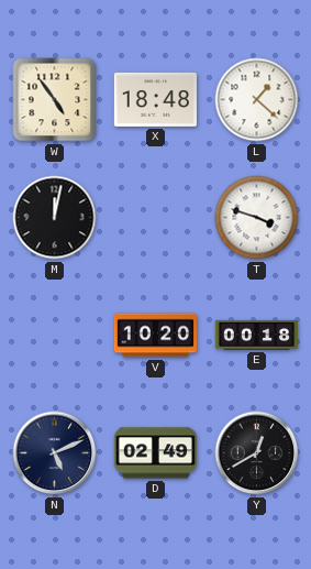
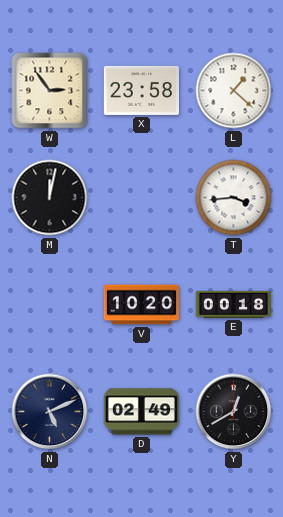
W: 4:54 -> 2:54 (50, 91)
X: 18:48 -> 23:58 (141, 90)
T: 3:48 -> 3:44 (234, 198)
